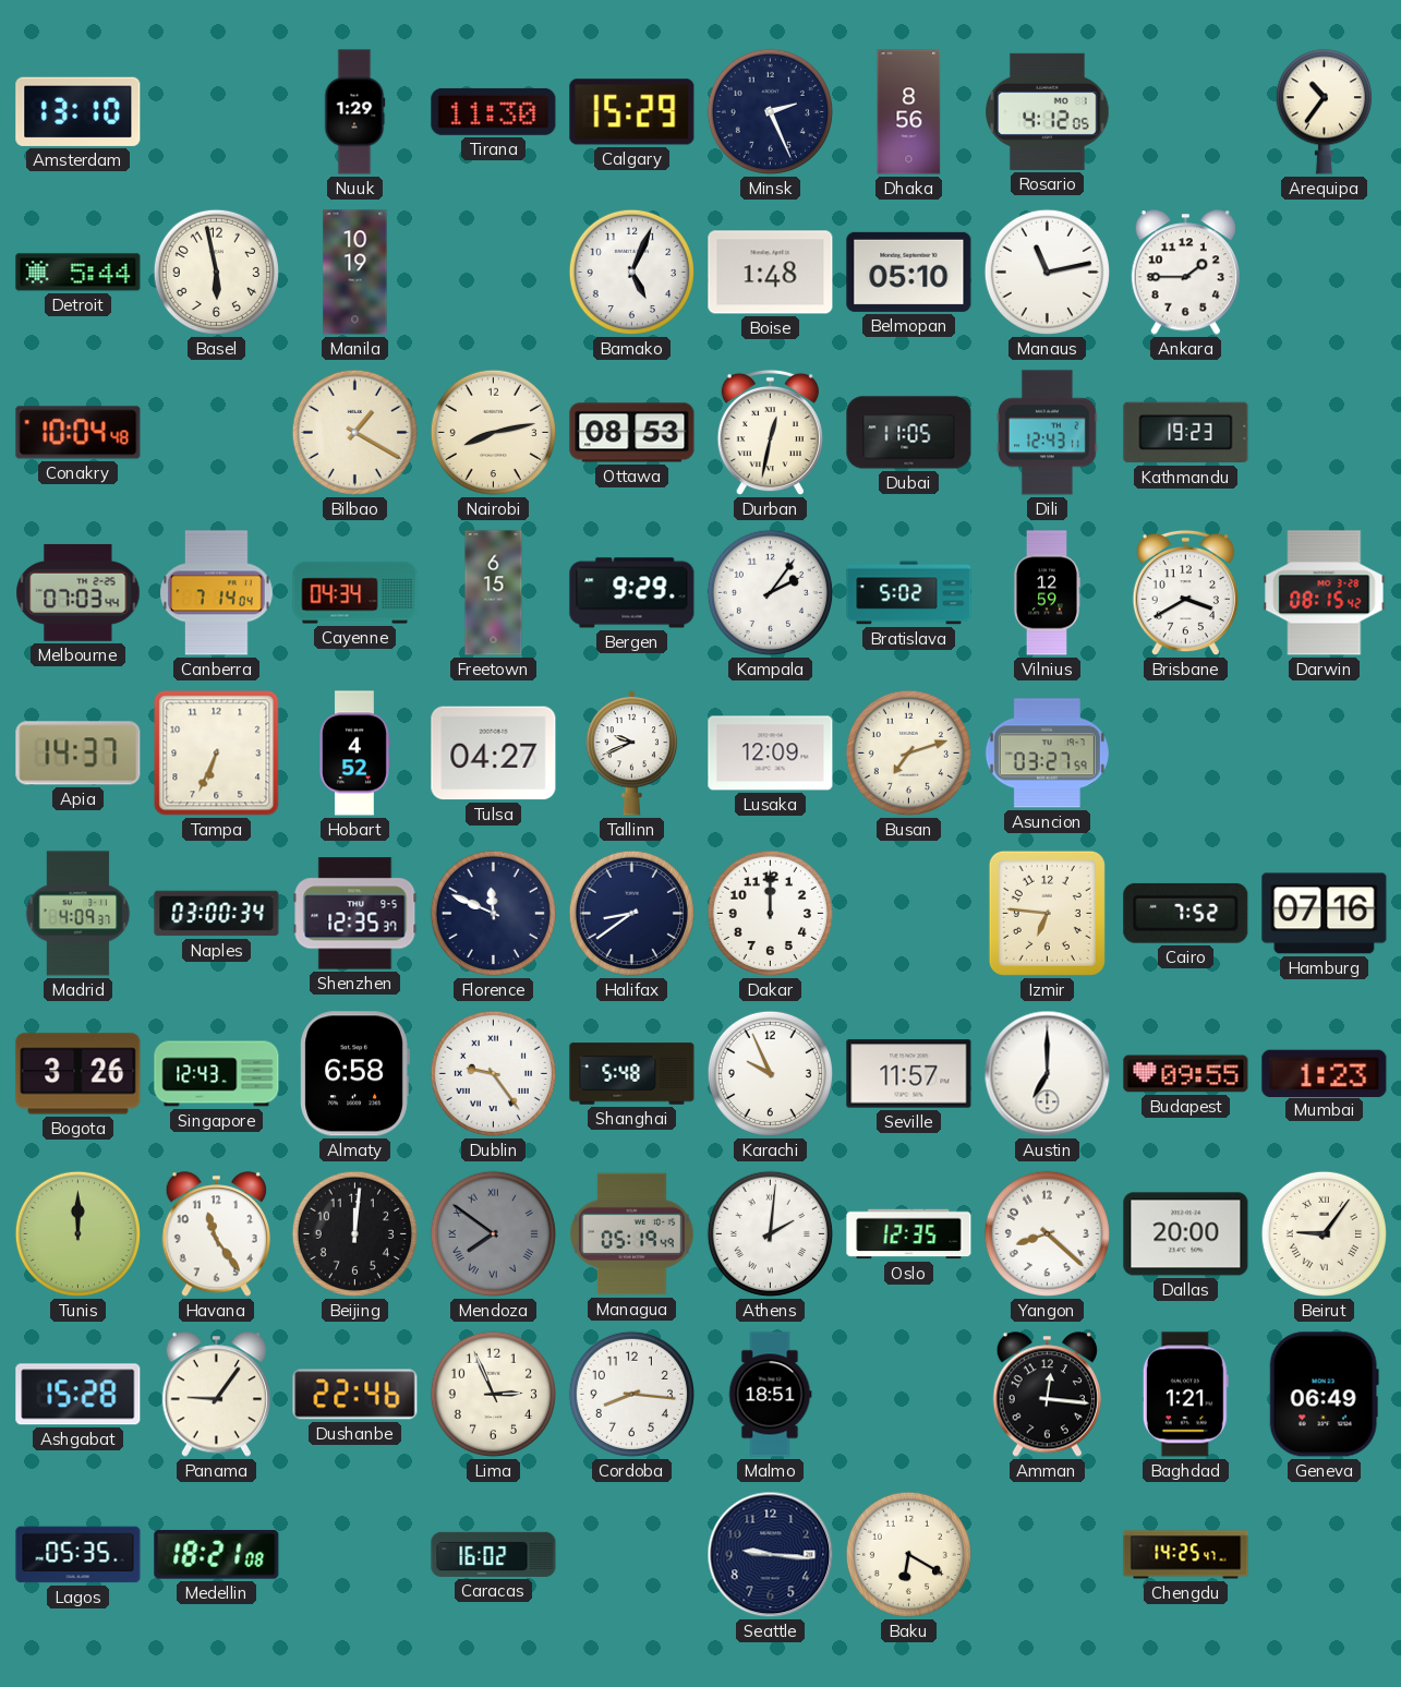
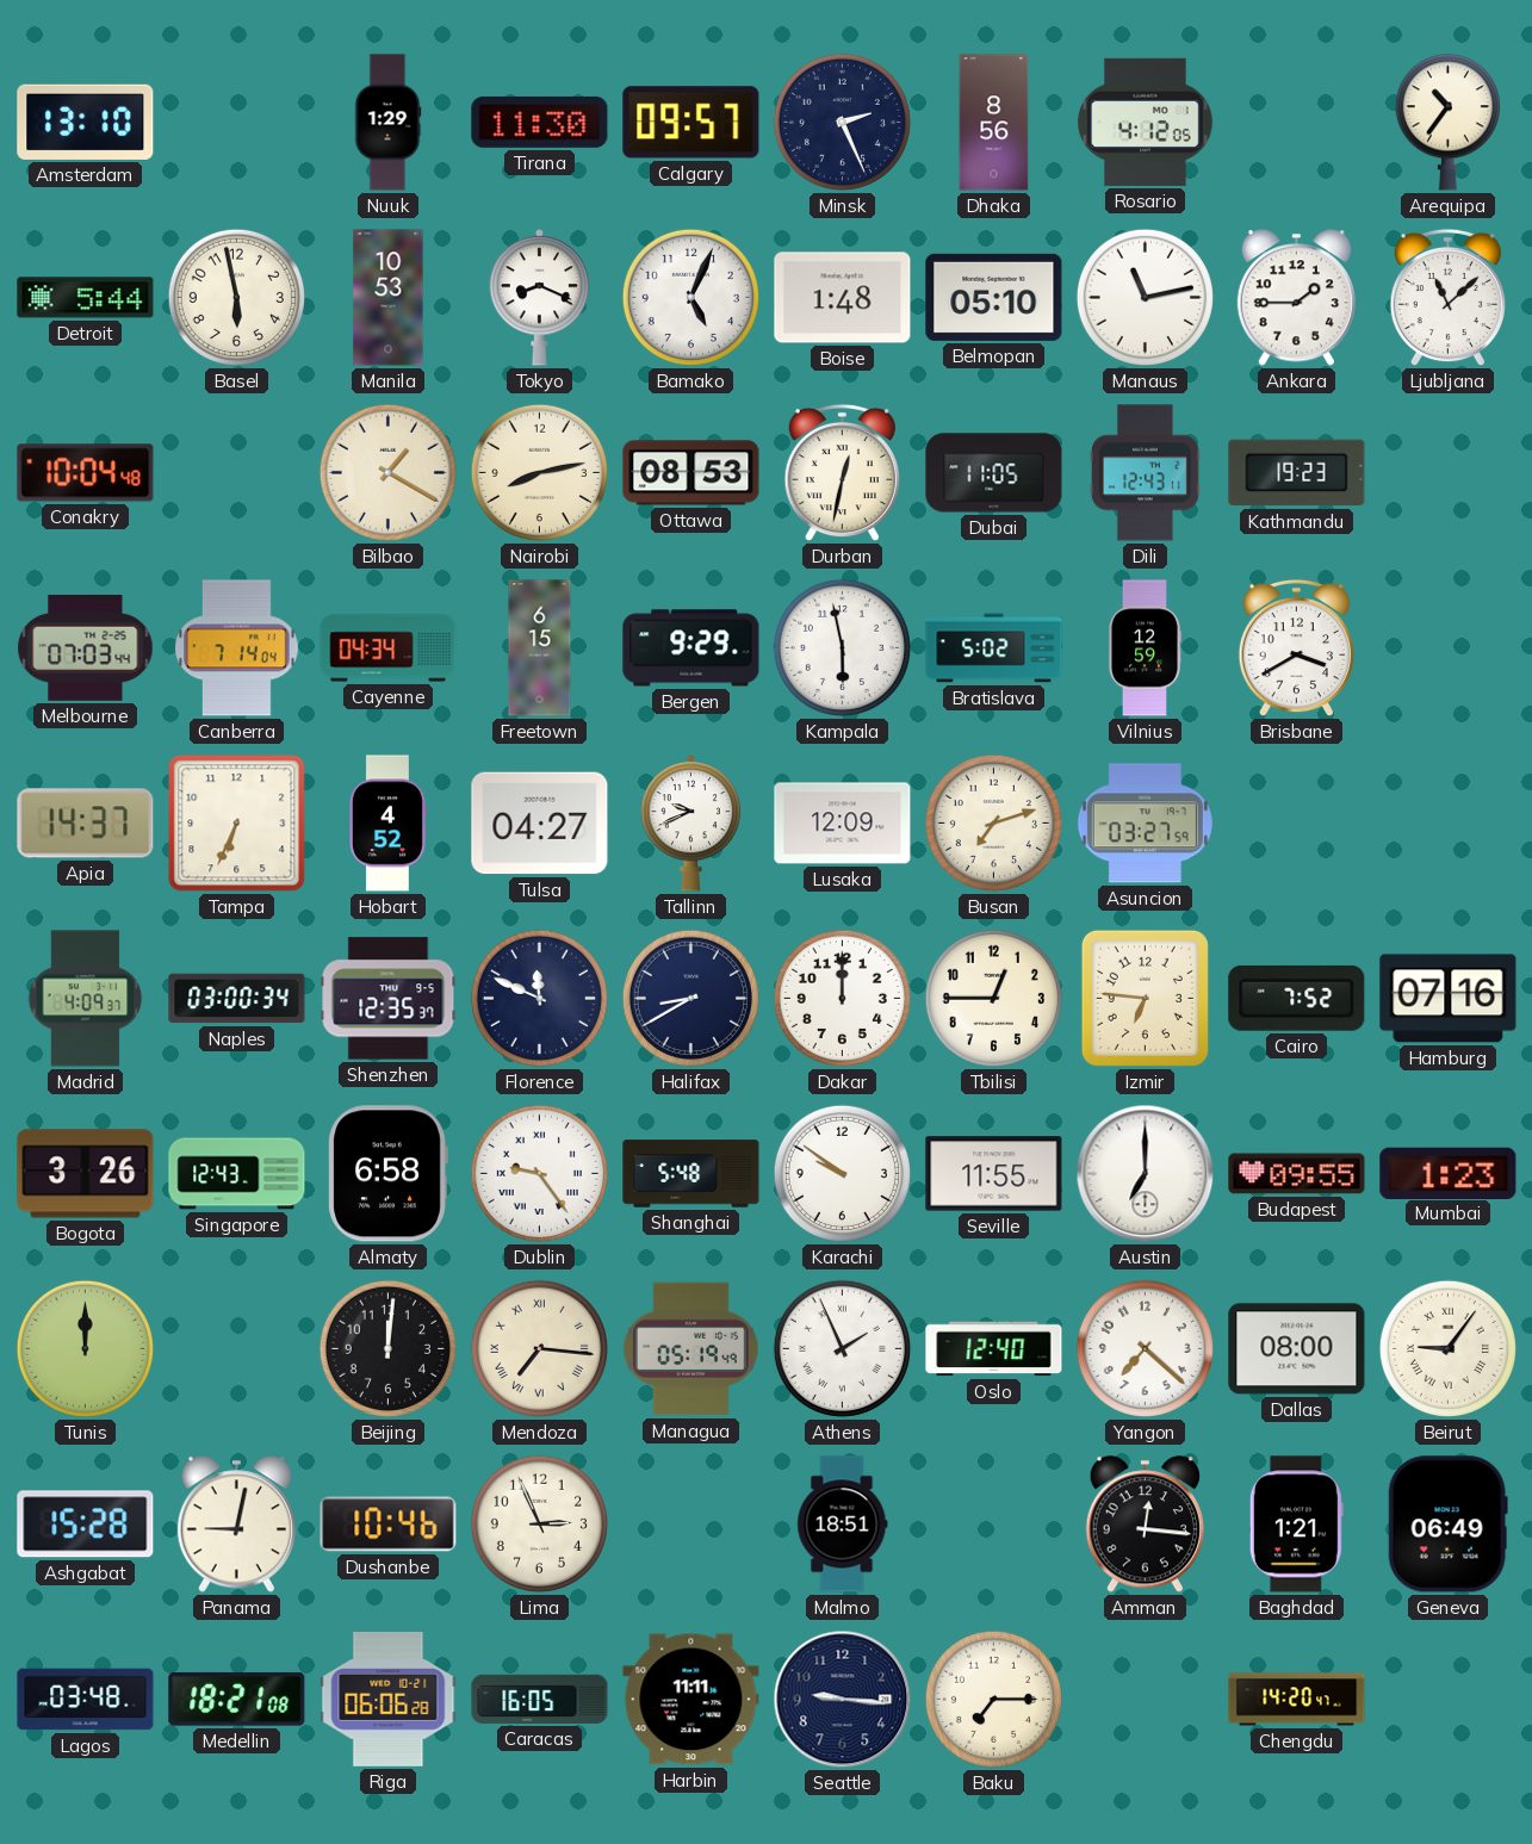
Calgary: 15:29 -> 09:57 (691, 123)
Manila: 10:19 -> 10:53 (389, 298)
Tokyo: none -> 8:19 (540, 298)
Ljubljana: none -> 11:08 (1447, 298)
Kampala: 2:06 -> 5:58 (842, 647)
Darwin: 08:15 -> none (1325, 593)
Halifax: 8:39 -> 8:40 (690, 998)
Tbilisi: none -> 12:45 (993, 998)
Karachi: 9:56 -> 9:51 (842, 1173)
Seville: 11:57 -> 11:55 (994, 1174)
Havana: 11:24 -> none (216, 1234)
Mendoza: 7:51 -> 7:16 (539, 1348)
Mendoza dial: grey -> cream (539, 1348)
Athens: 2:01 -> 1:56 (842, 1348)
Oslo: 12:35 -> 12:40 (994, 1349)
Yangon: 8:22 -> 7:22 (1145, 1348)
Dallas: 20:00 -> 08:00 (1297, 1349)
Panama: 9:06 -> 9:02 (236, 1525)
Dushanbe: 22:46 -> 10:46 (389, 1525)
Cordoba: 8:16 -> none (631, 1394)
Lagos: 05:35 -> 03:48 (86, 1700)
Riga: none -> 06:06 (389, 1700)
Caracas: 16:02 -> 16:05 (540, 1699)
Harbin: none -> 11:11 (691, 1700)
Baku: 6:20 -> 7:15 (993, 1699)
Chengdu: 14:25 -> 14:20 (1297, 1700)
